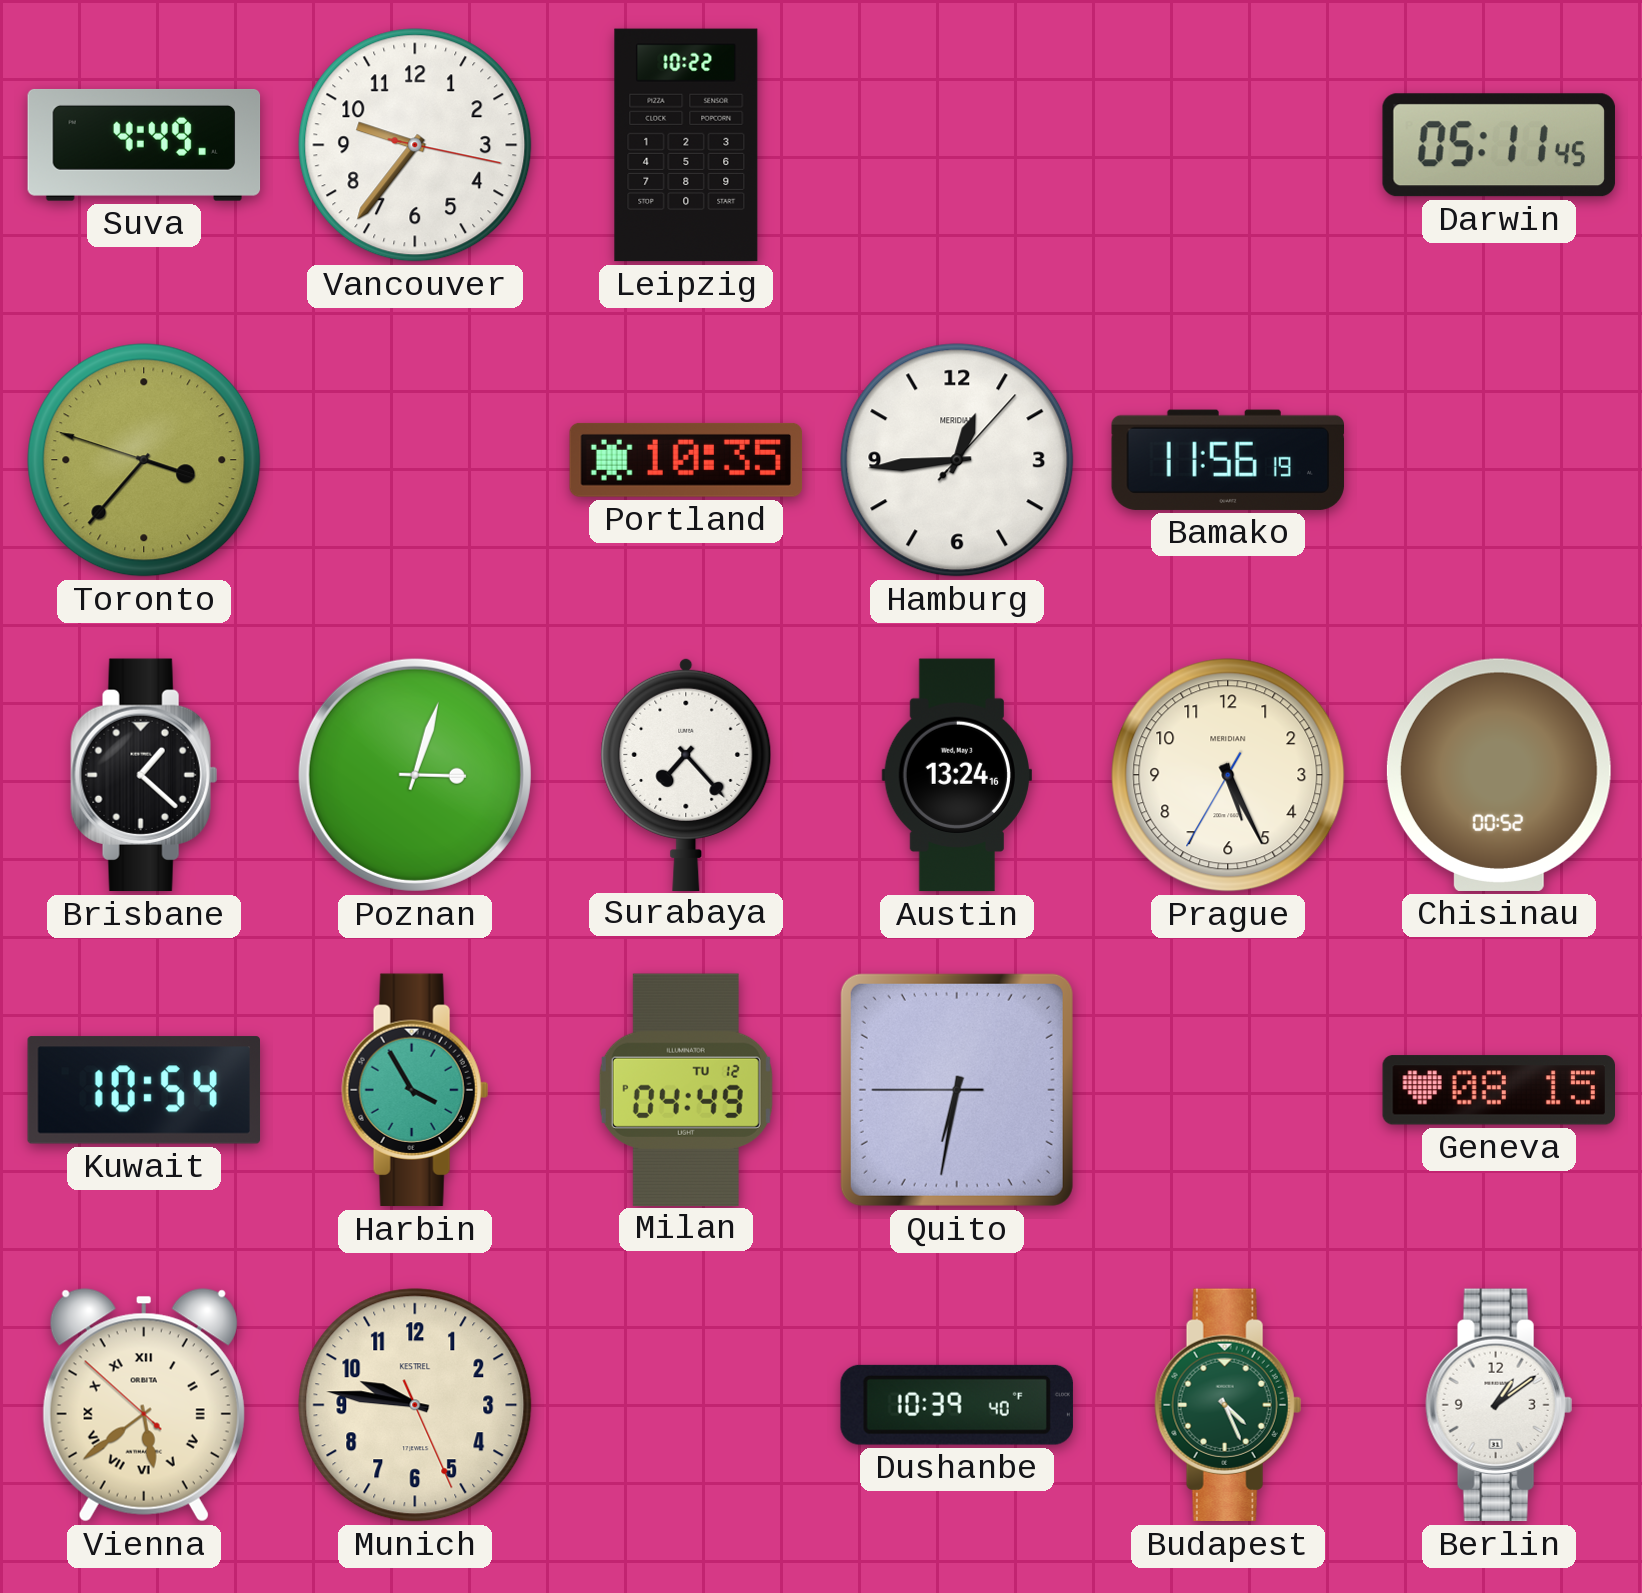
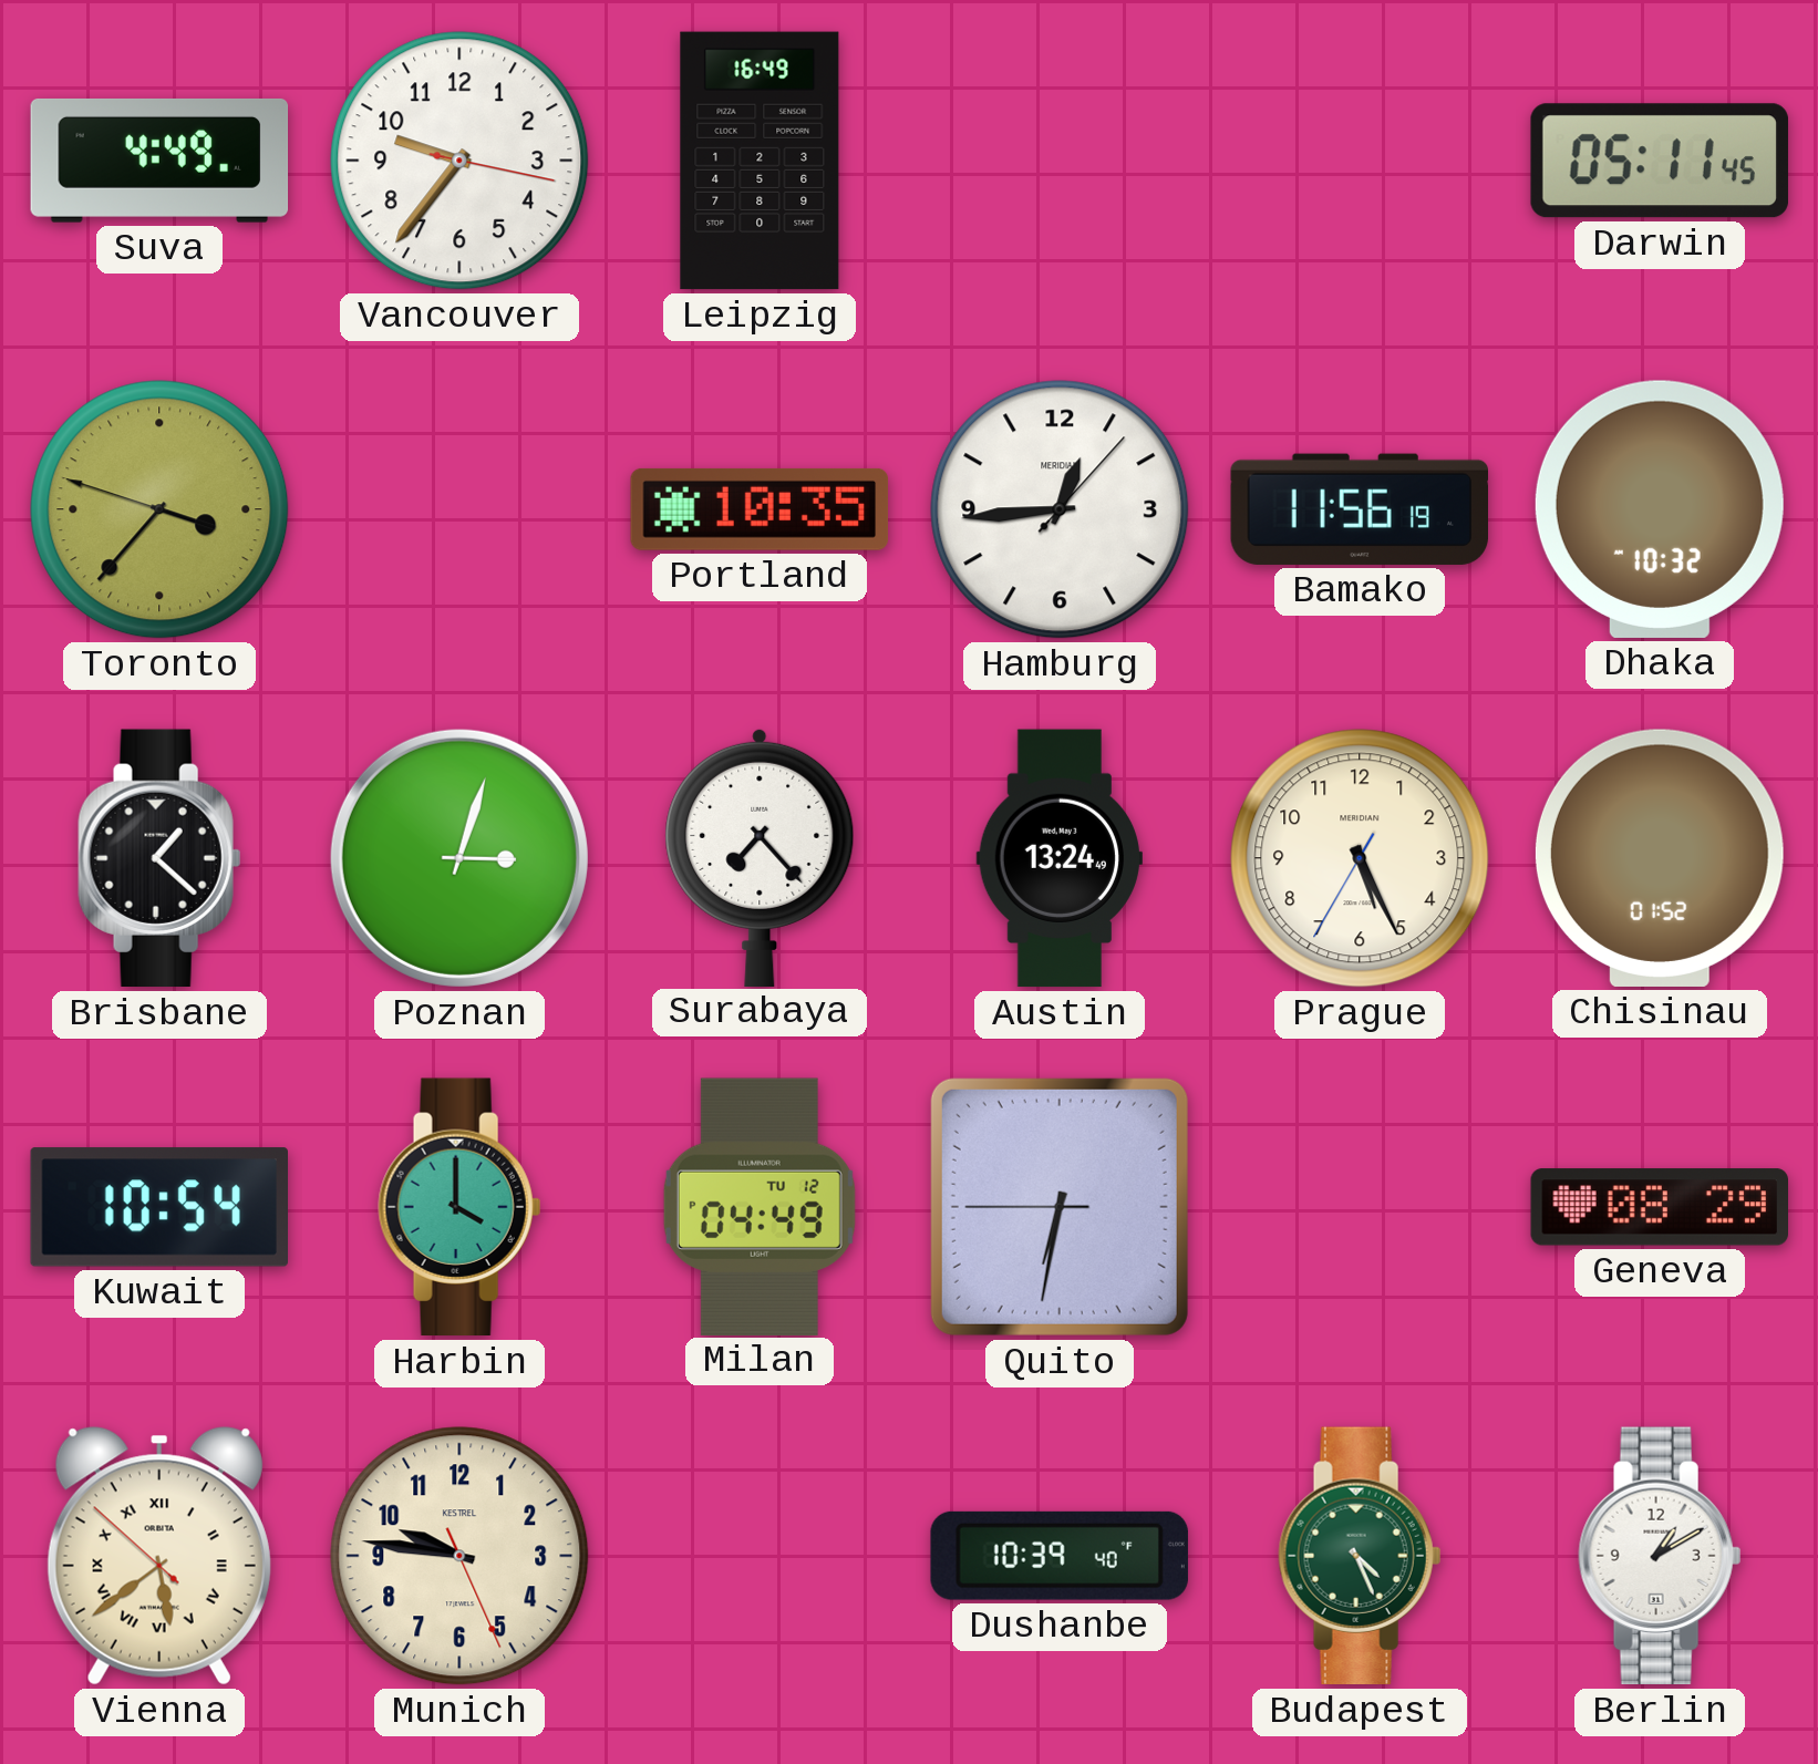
Leipzig: 10:22 -> 16:49 (760, 161)
Dhaka: none -> 10:32 (1660, 509)
Austin: 13:24:16 -> 13:24:49 (1060, 858)
Chisinau: 00:52 -> 01:52 (1660, 858)
Harbin: 3:55 -> 4:00 (459, 1207)
Geneva: 08:15 -> 08:29 (1659, 1207)
Berlin: 1:09 -> 1:10 (1660, 1556)
